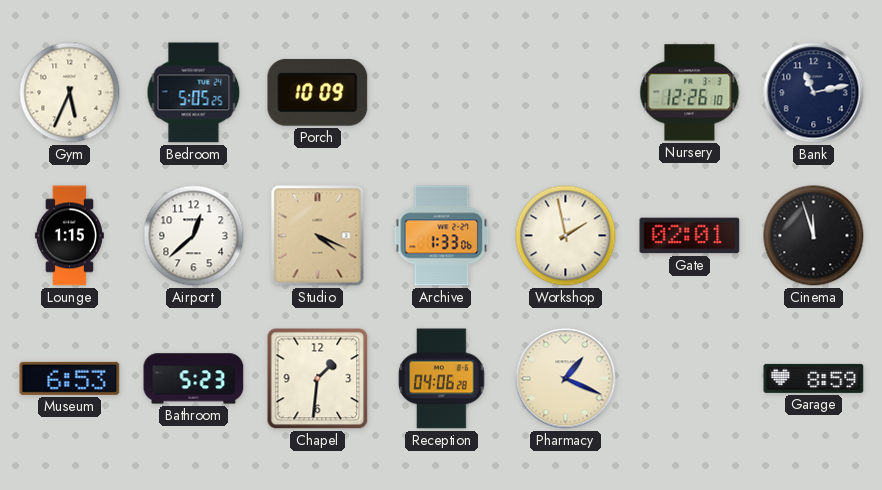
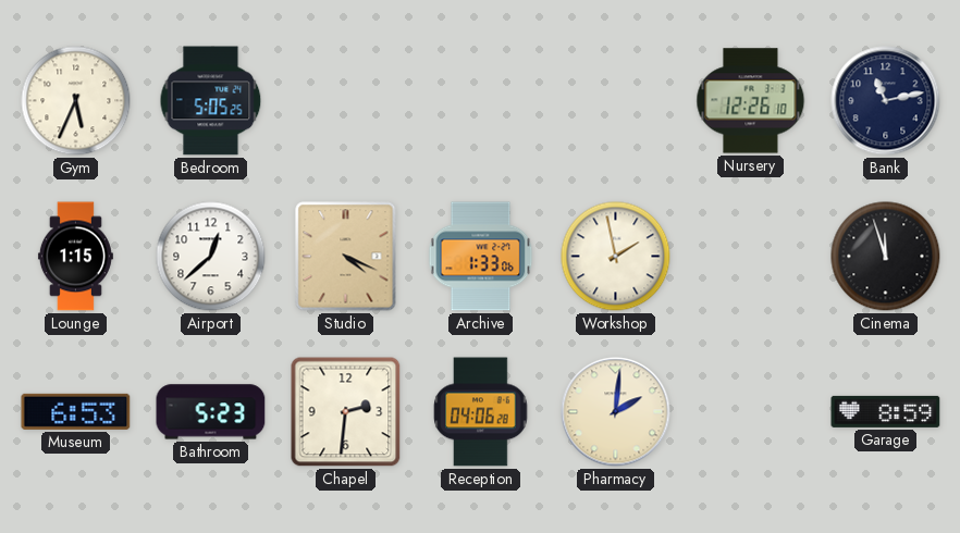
Porch: 10:09 -> none (318, 92)
Gate: 02:01 -> none (690, 236)
Chapel: 1:31 -> 2:31 (346, 412)
Pharmacy: 1:19 -> 2:01 (616, 412)
